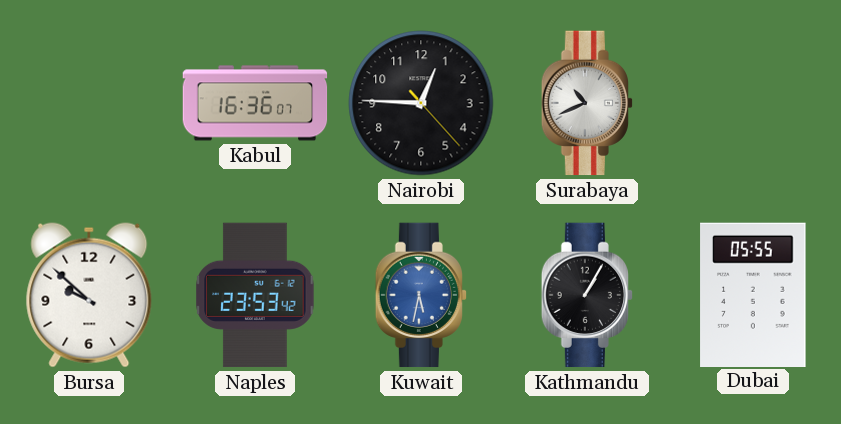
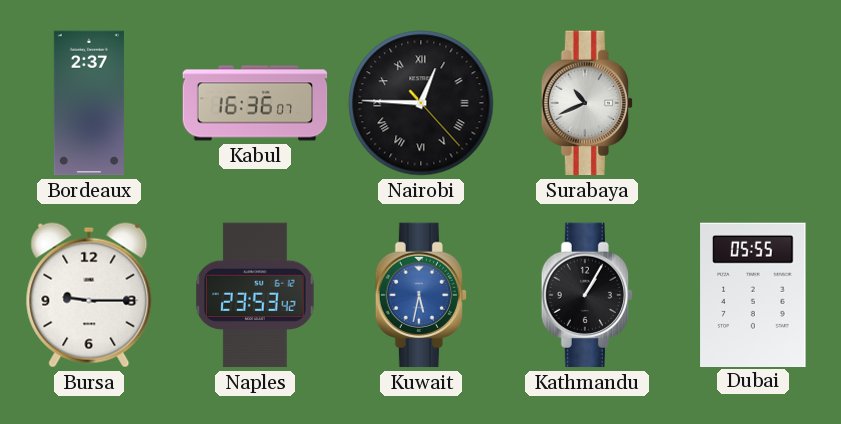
Bordeaux: none -> 2:37 (89, 103)
Nairobi numerals: Arabic -> Roman (421, 103)
Bursa: 9:52 -> 9:15 (89, 295)
